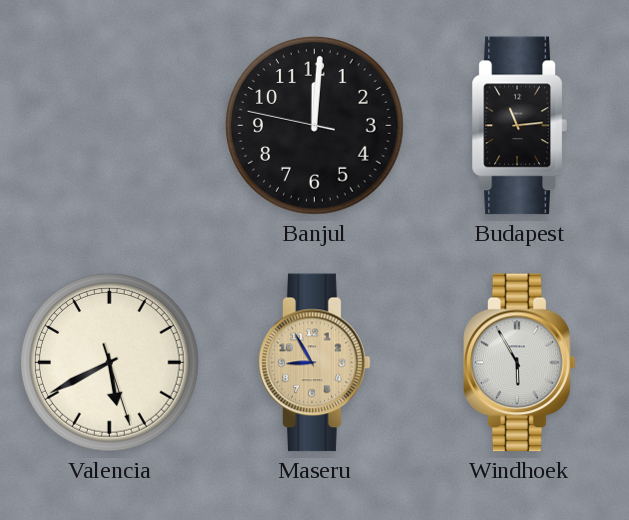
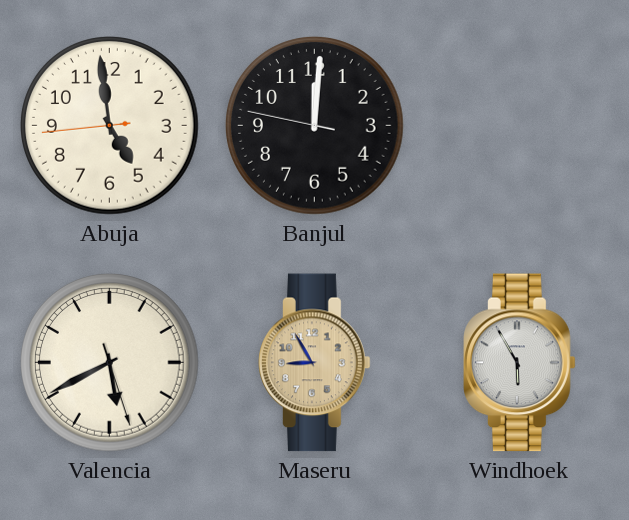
Abuja: none -> 4:58 (110, 126)
Budapest: 11:14 -> none (519, 126)
